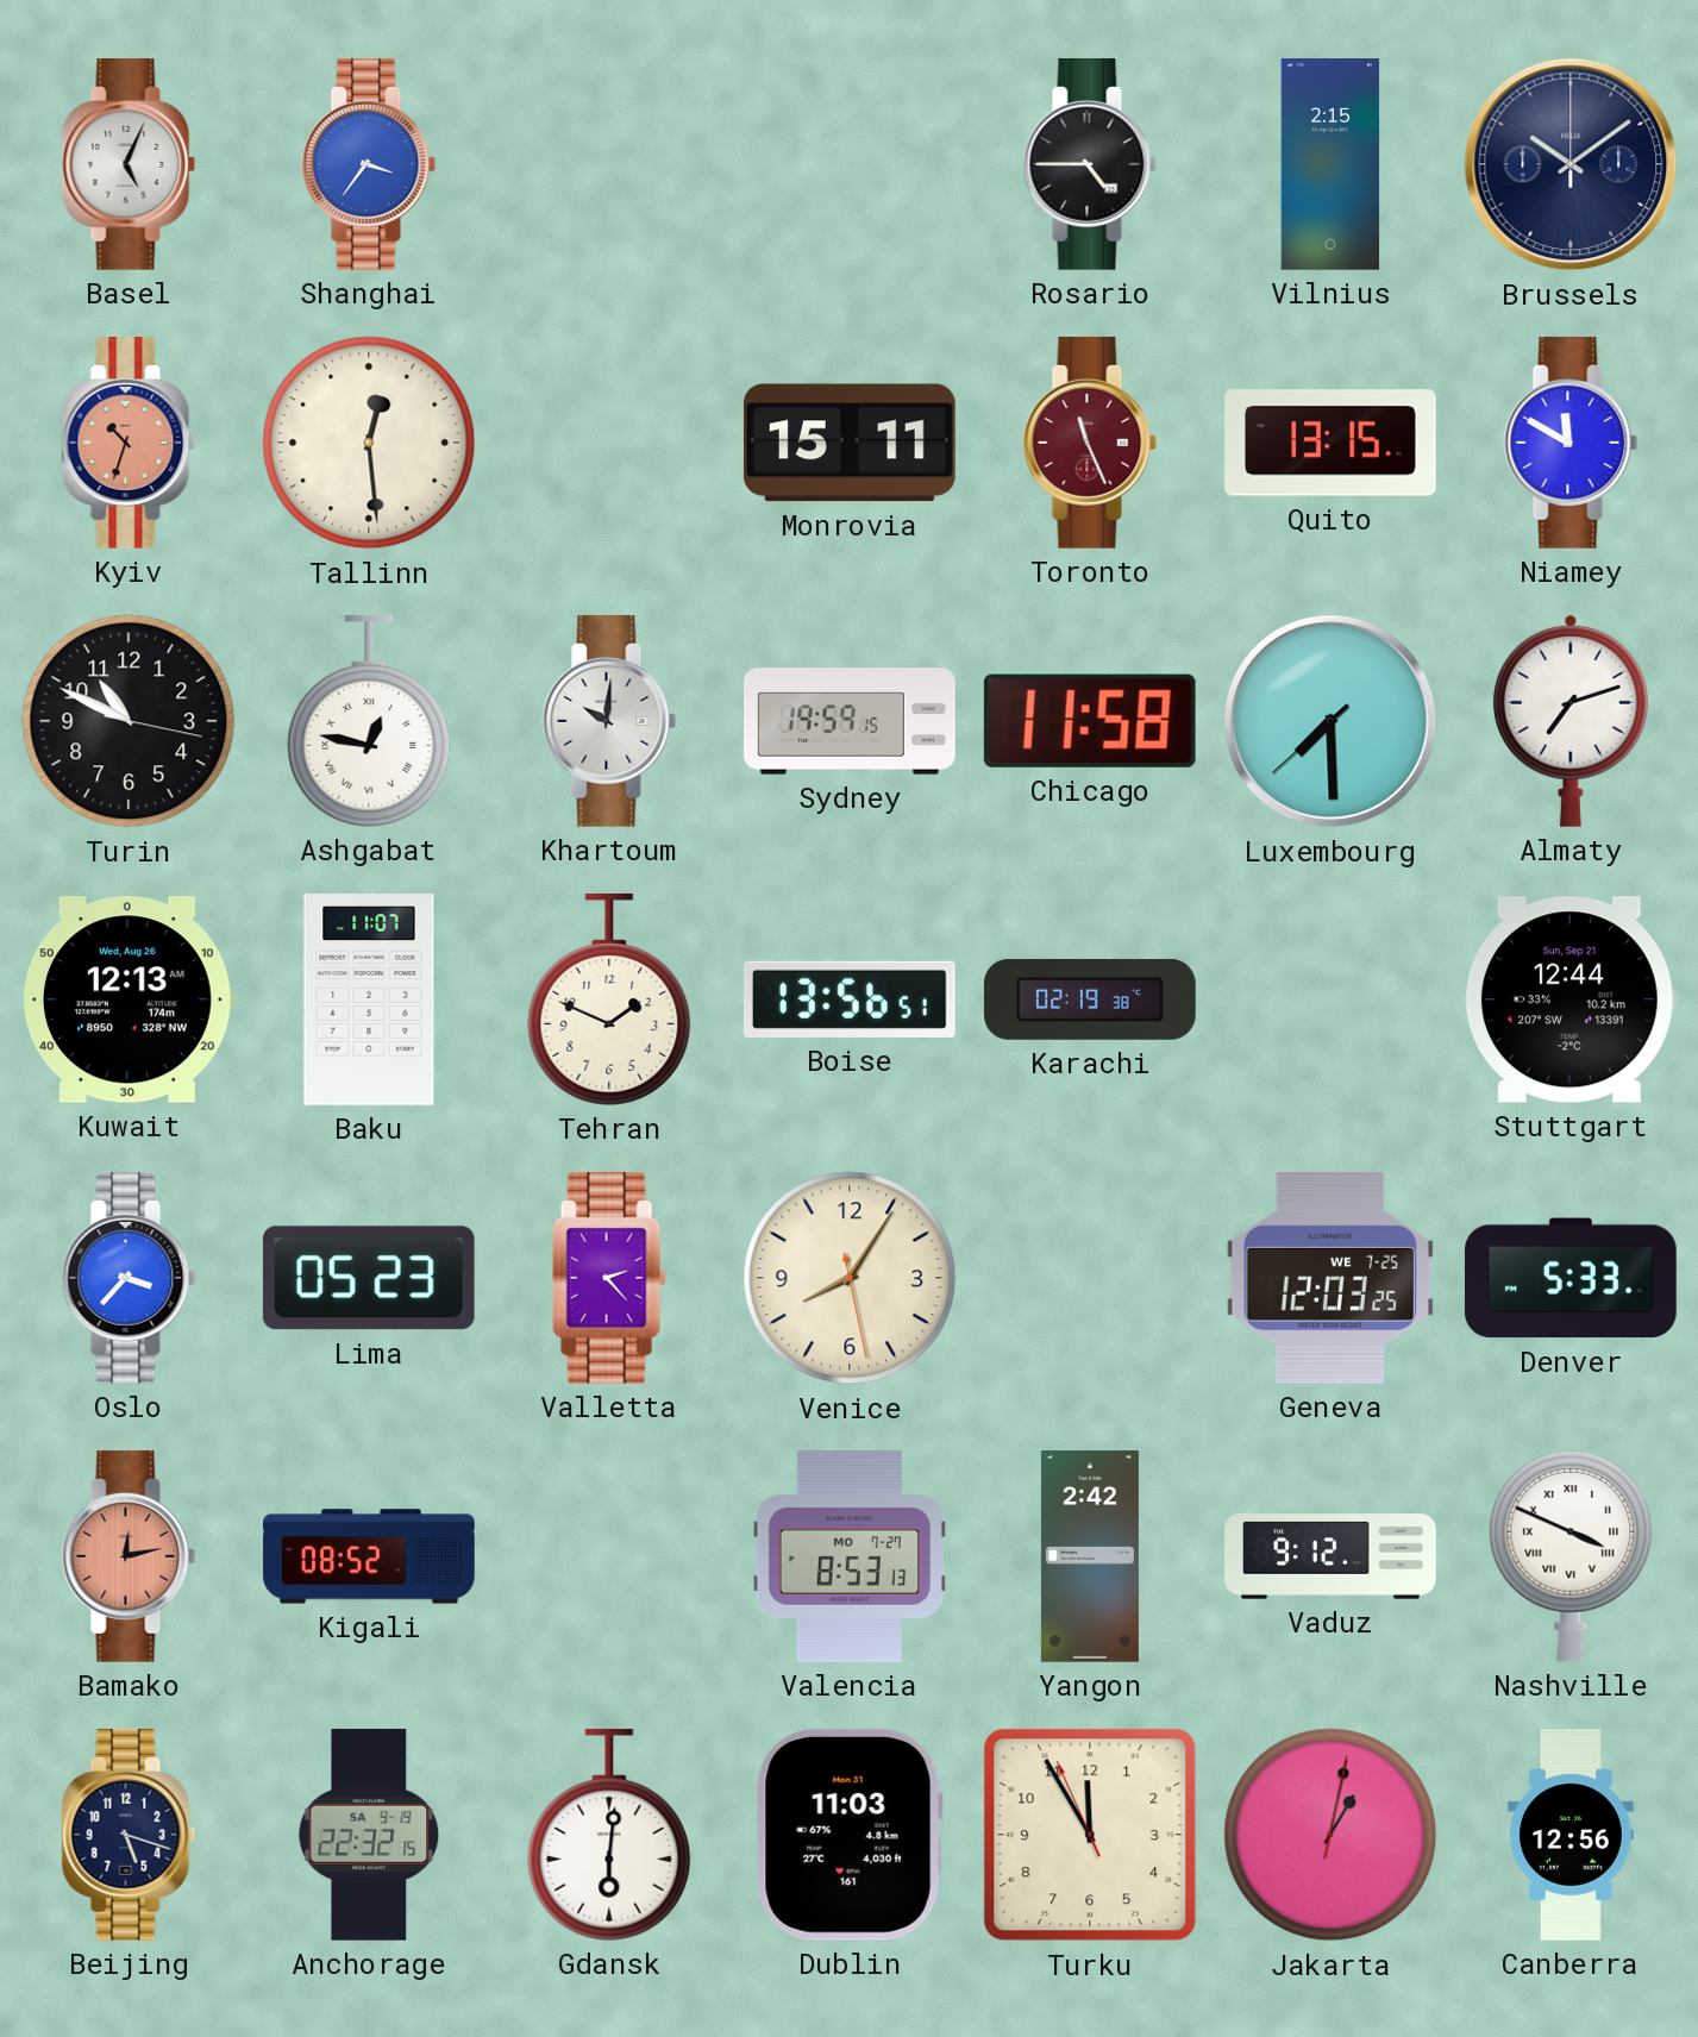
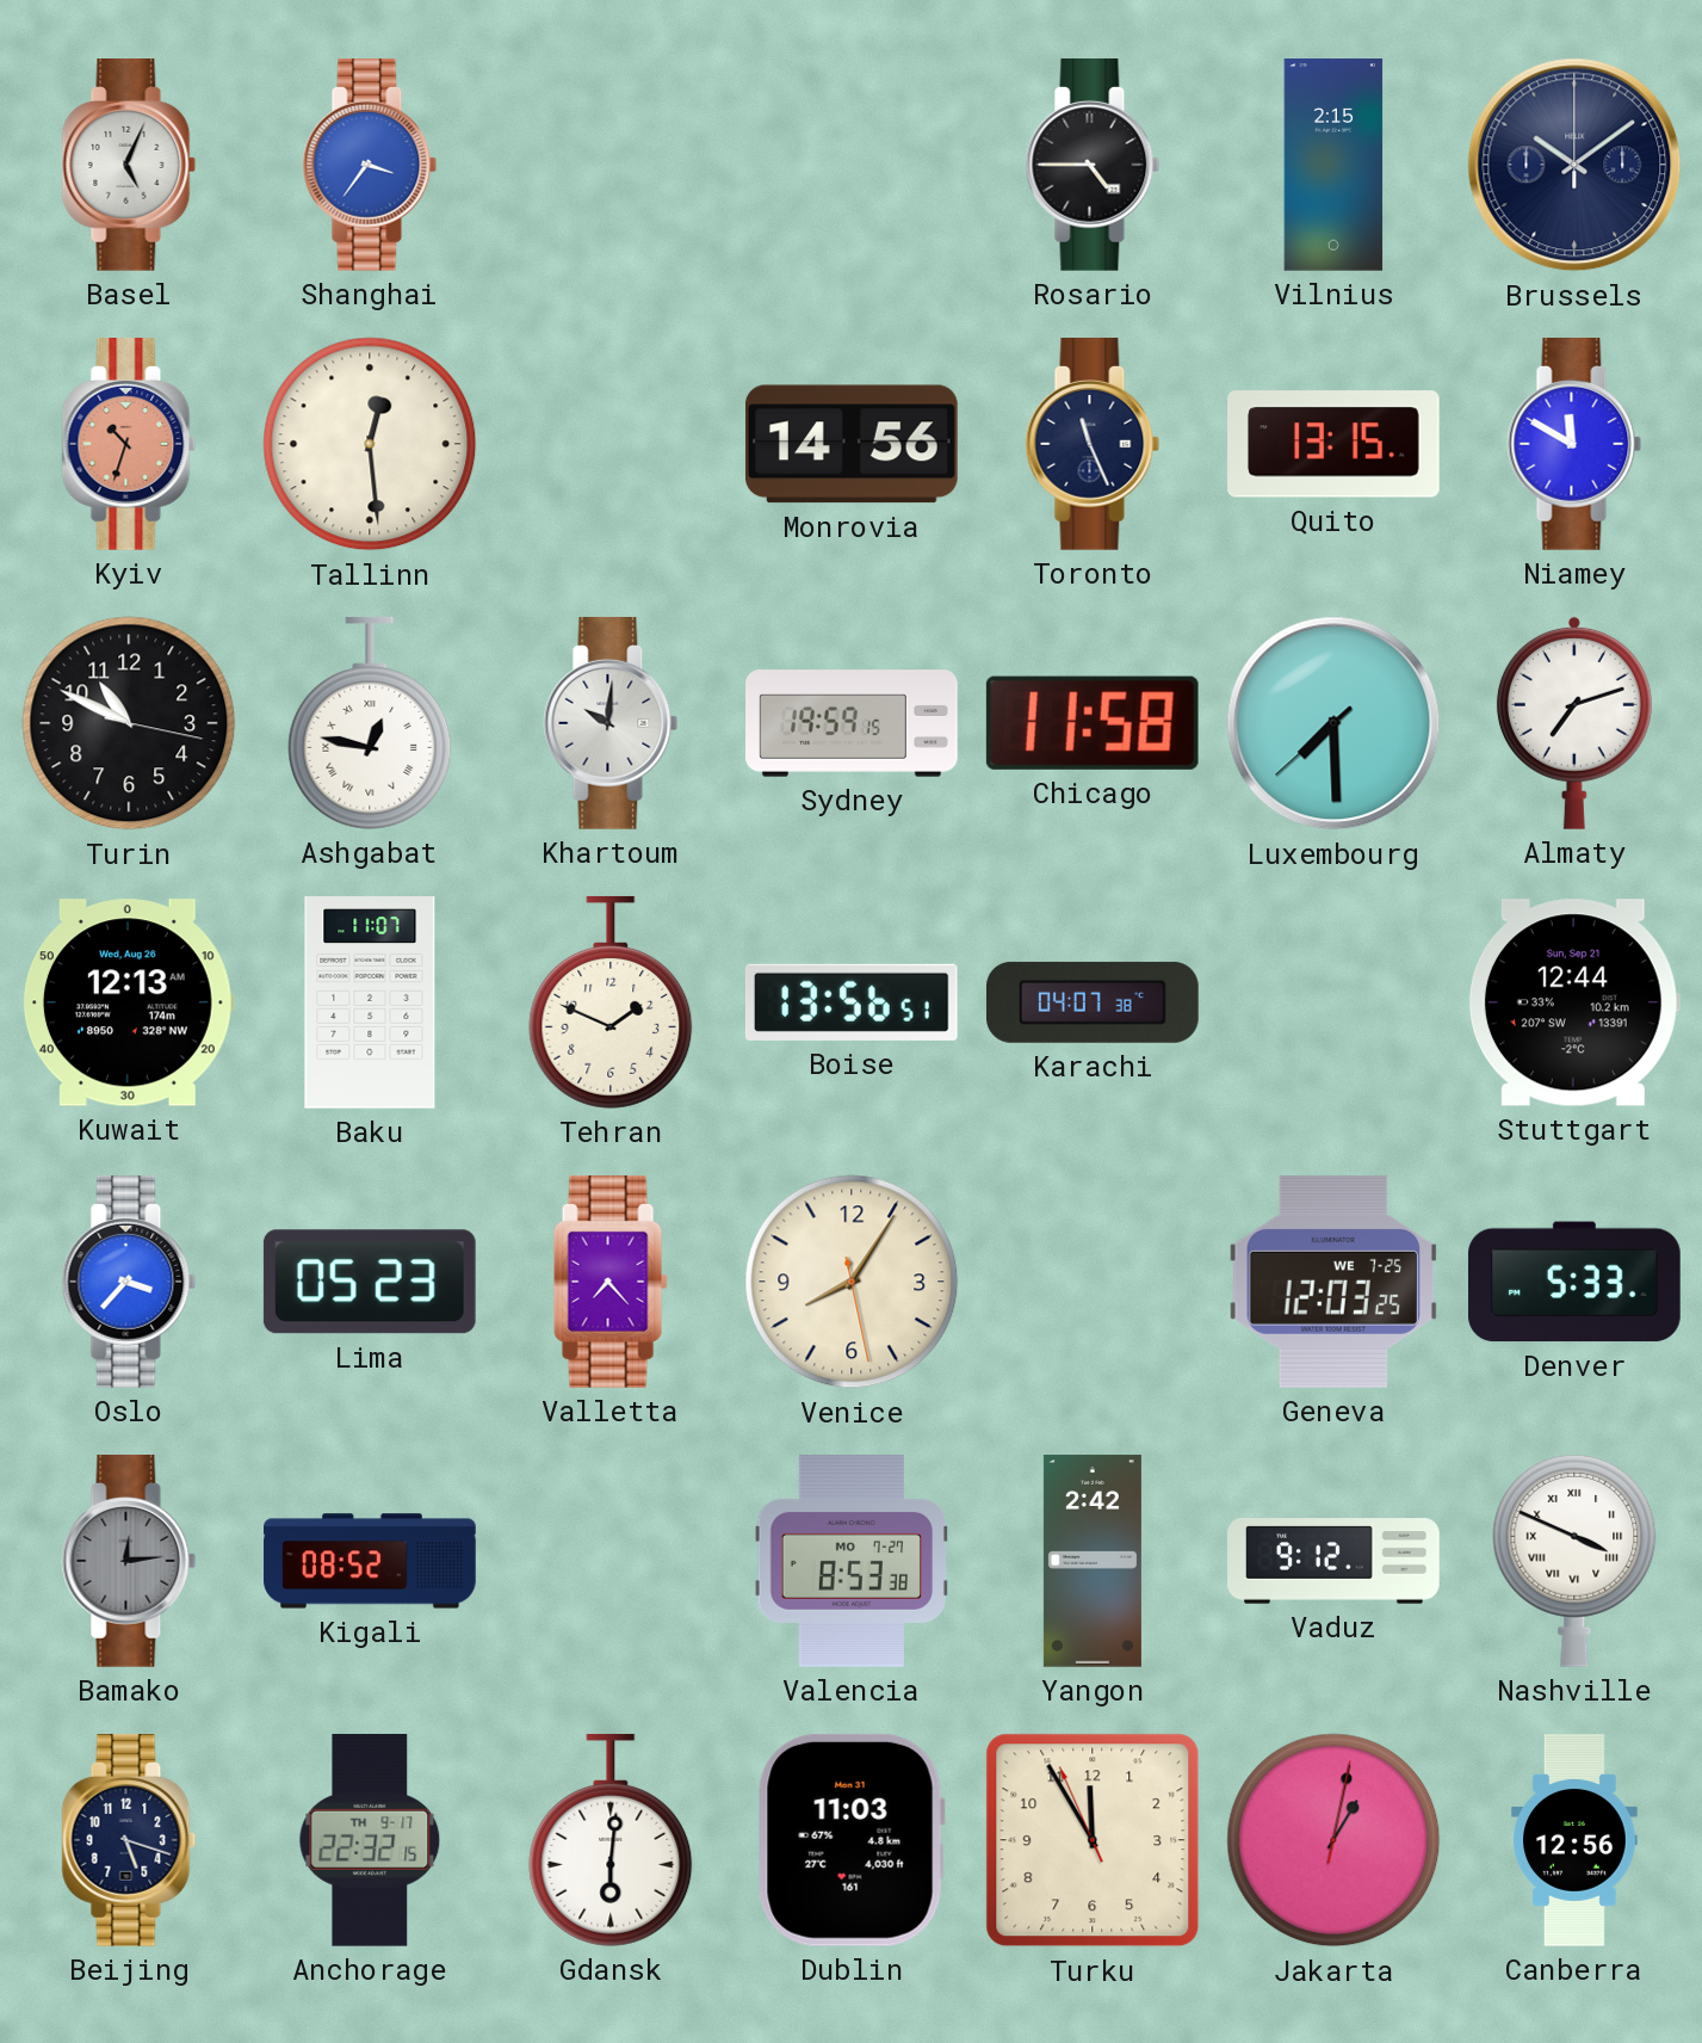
Monrovia: 15:11 -> 14:56 (852, 444)
Toronto dial: burgundy -> navy (1093, 445)
Karachi: 02:19 -> 04:07 (1094, 1002)
Valletta: 2:23 -> 7:23 (611, 1283)
Bamako: 12:13 -> 12:14 (129, 1562)
Bamako dial: salmon -> grey (129, 1562)
Valencia: 8:53:13 -> 8:53:38 (852, 1562)
Anchorage date: SA 9-19 -> TH 9-17 (370, 1840)
